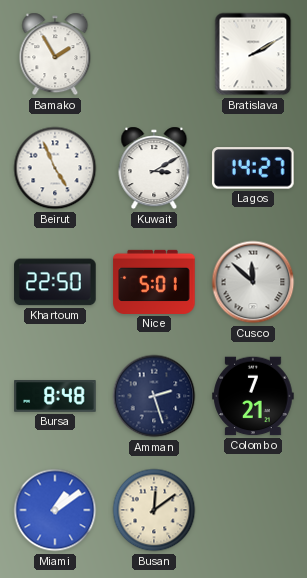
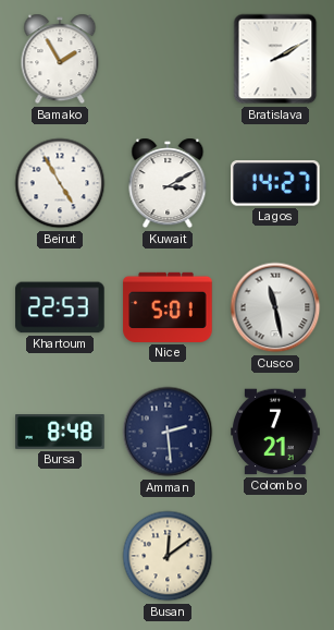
Beirut: 4:56 -> 4:55 (60, 183)
Khartoum: 22:50 -> 22:53 (60, 307)
Cusco: 11:52 -> 11:28 (275, 307)
Amman: 2:27 -> 2:29 (168, 432)
Miami: 1:09 -> none (55, 510)
